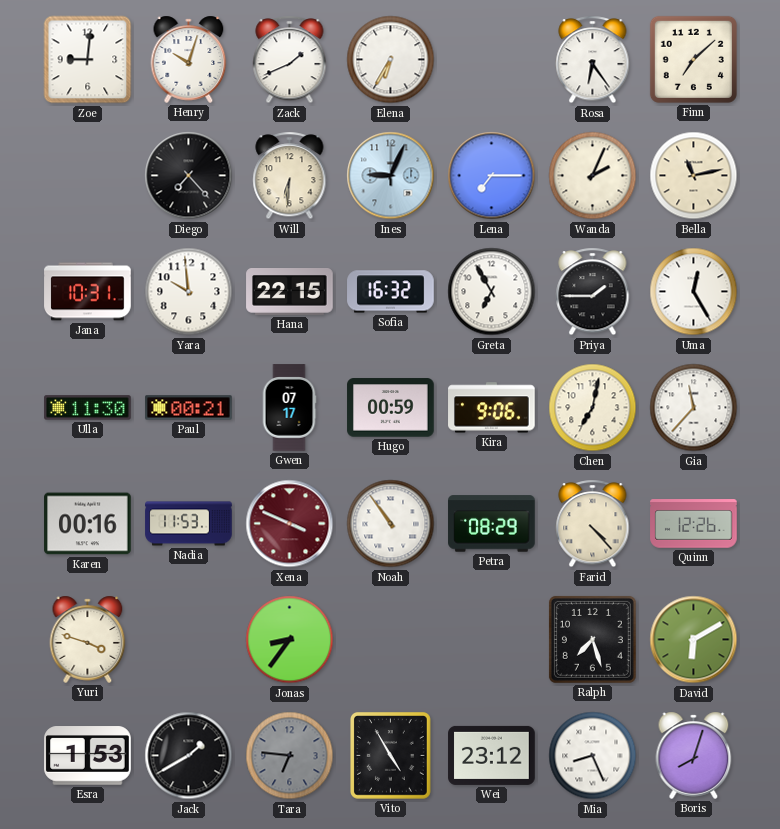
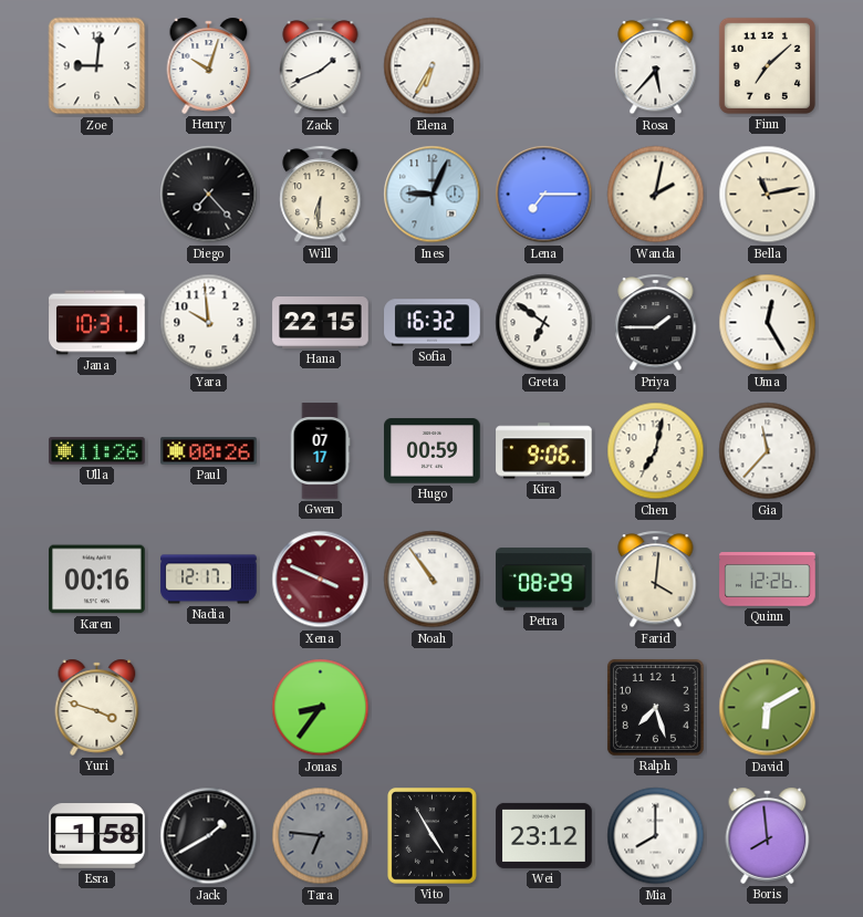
Rosa: 6:24 -> 5:37 (656, 66)
Wanda: 2:04 -> 2:02 (656, 195)
Greta: 6:55 -> 6:51 (544, 323)
Ulla: 11:30 -> 11:26 (97, 451)
Paul: 00:21 -> 00:26 (209, 451)
Nadia: 11:53 -> 12:17 (209, 580)
Farid: 4:23 -> 4:01 (656, 580)
Esra: 1:53 -> 1:58 (97, 836)
Mia: 8:26 -> 8:00 (656, 836)
Boris: 8:03 -> 7:59 (768, 835)
